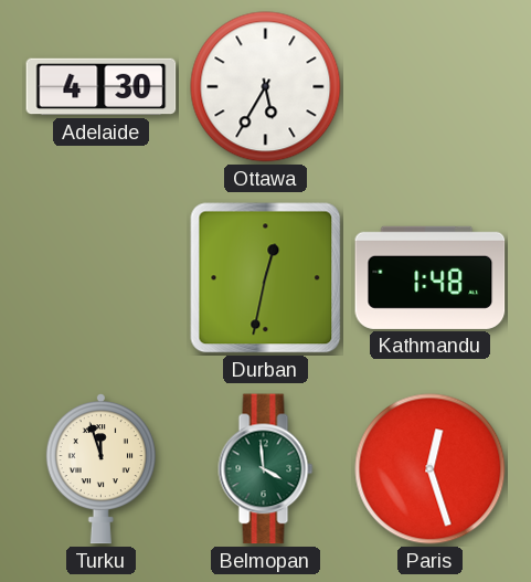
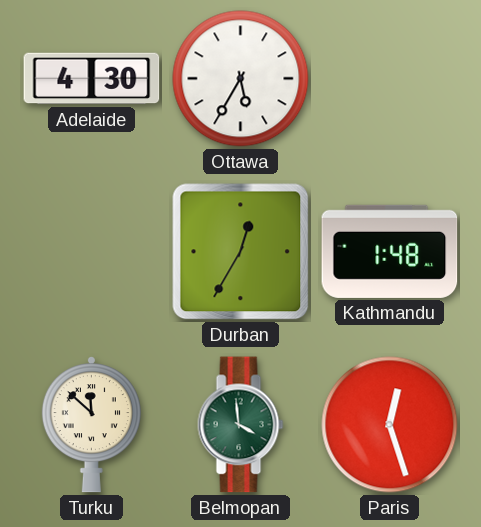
Durban: 12:32 -> 12:35 (241, 252)
Turku: 11:57 -> 11:52 (91, 425)
